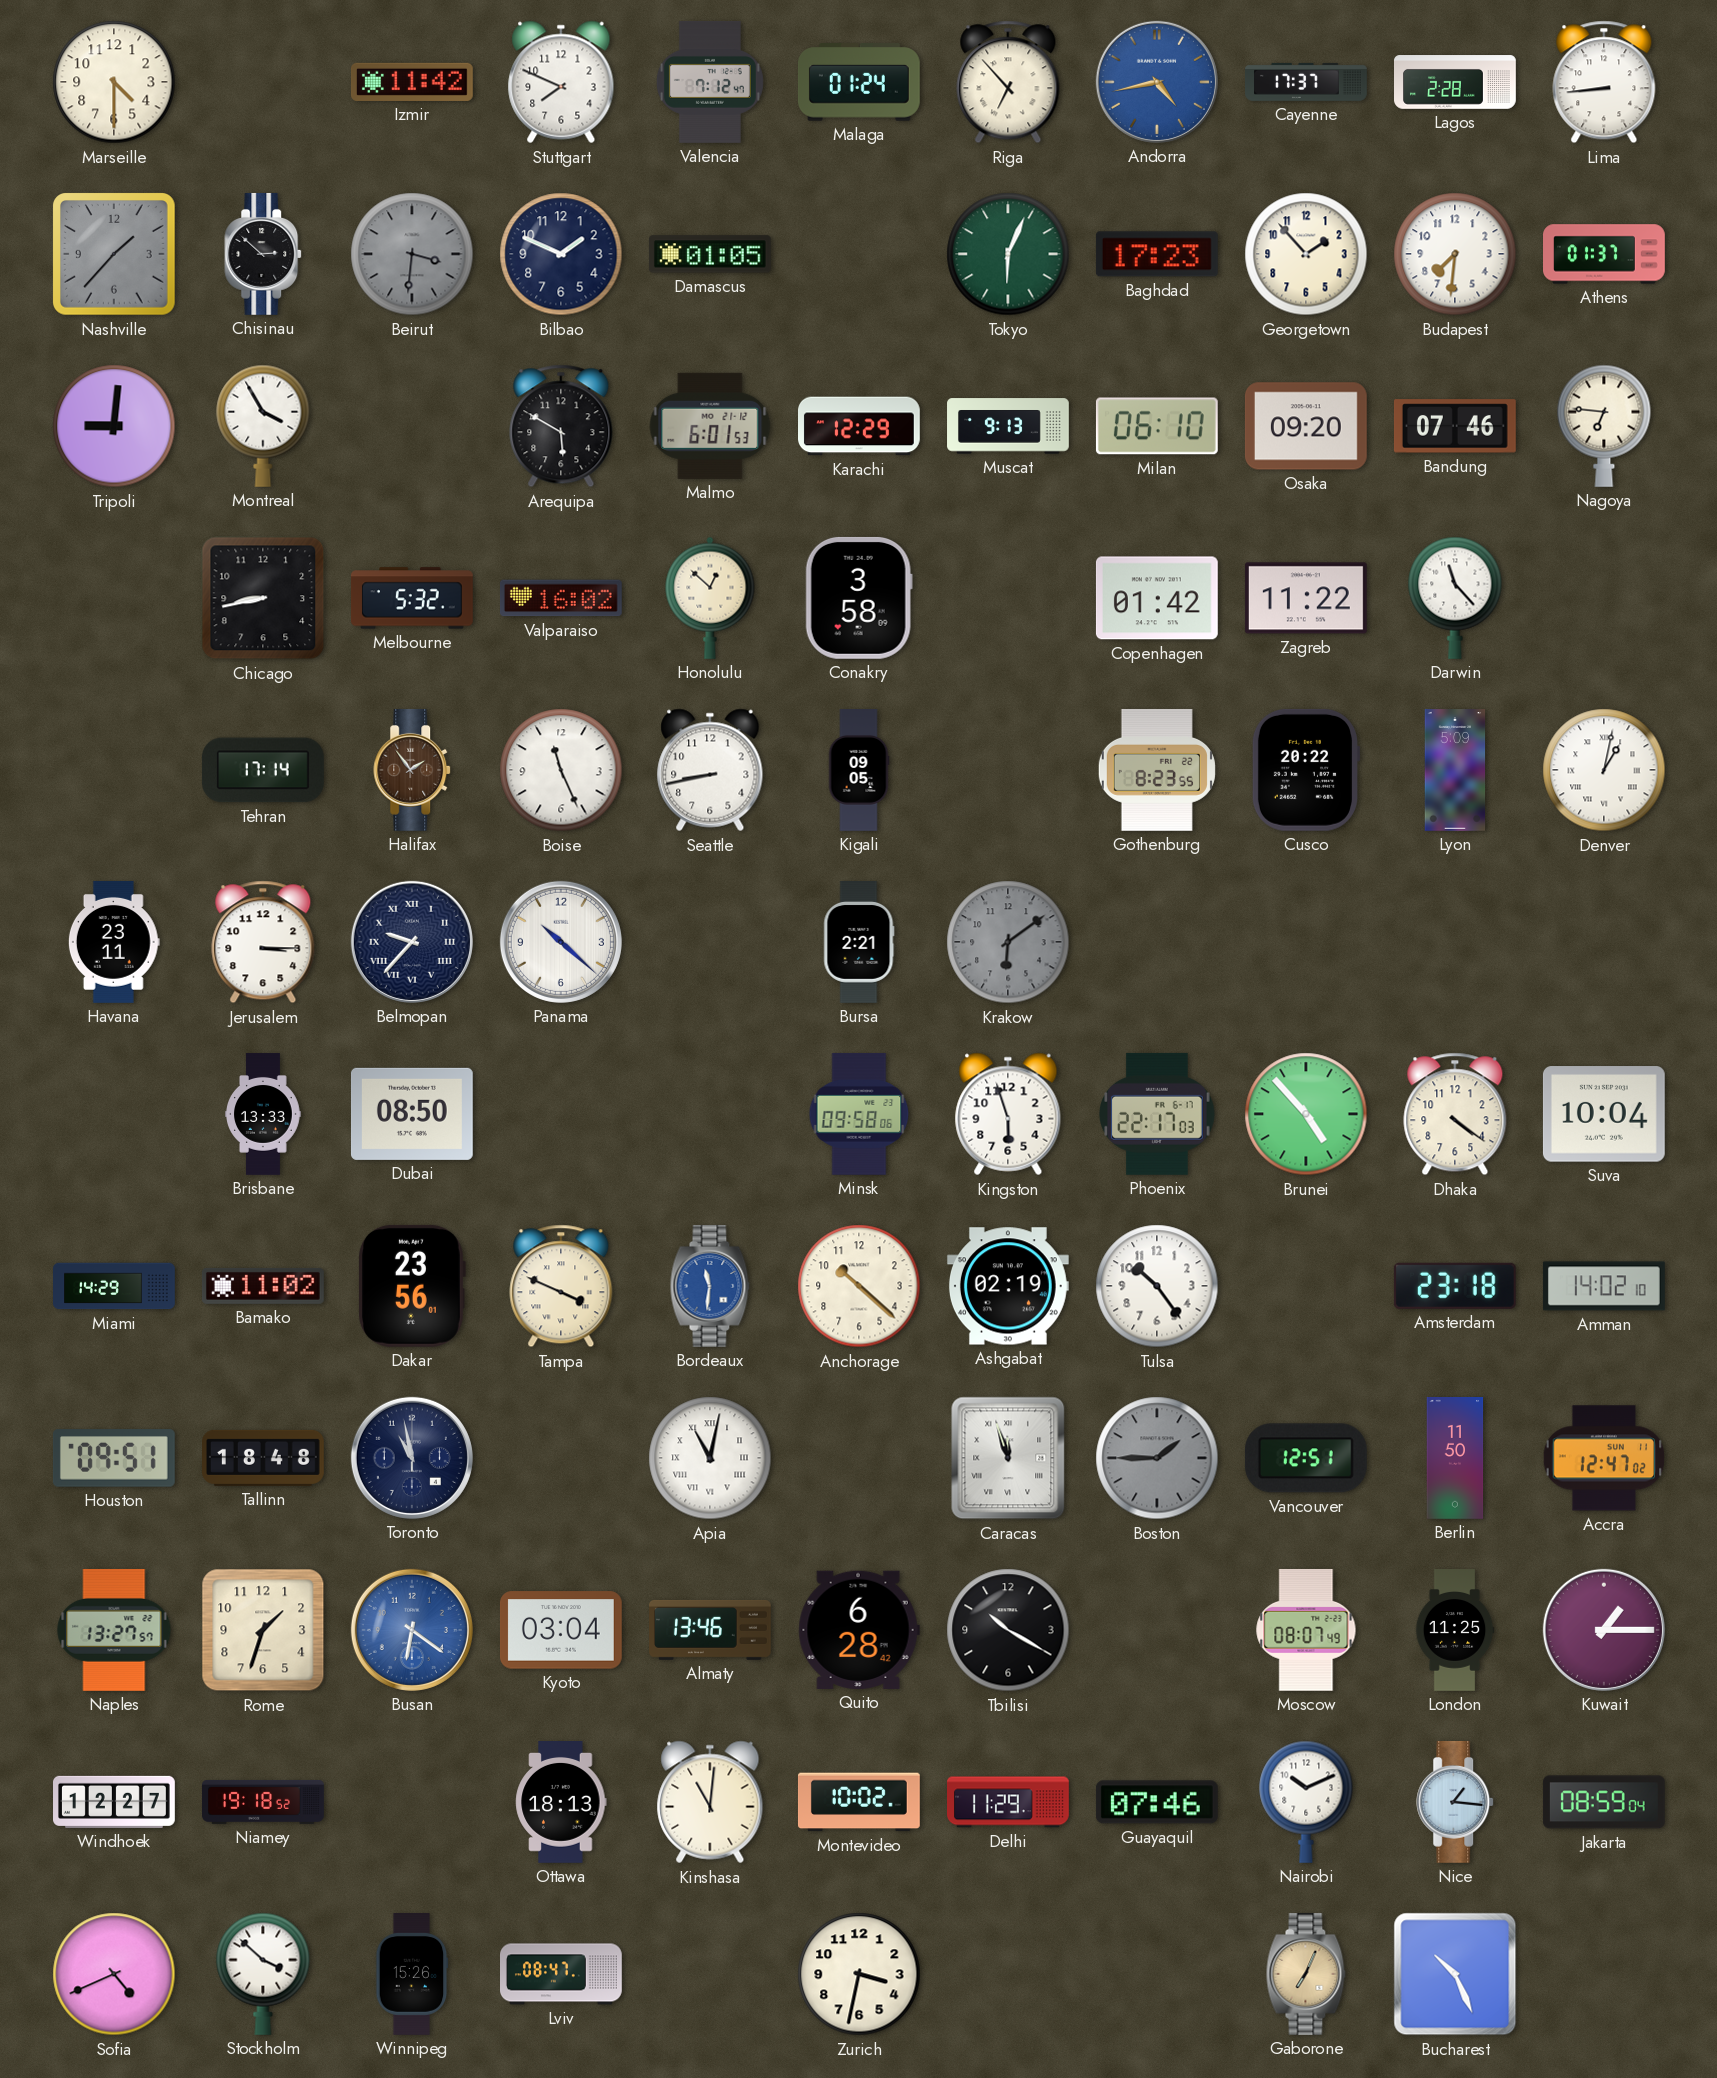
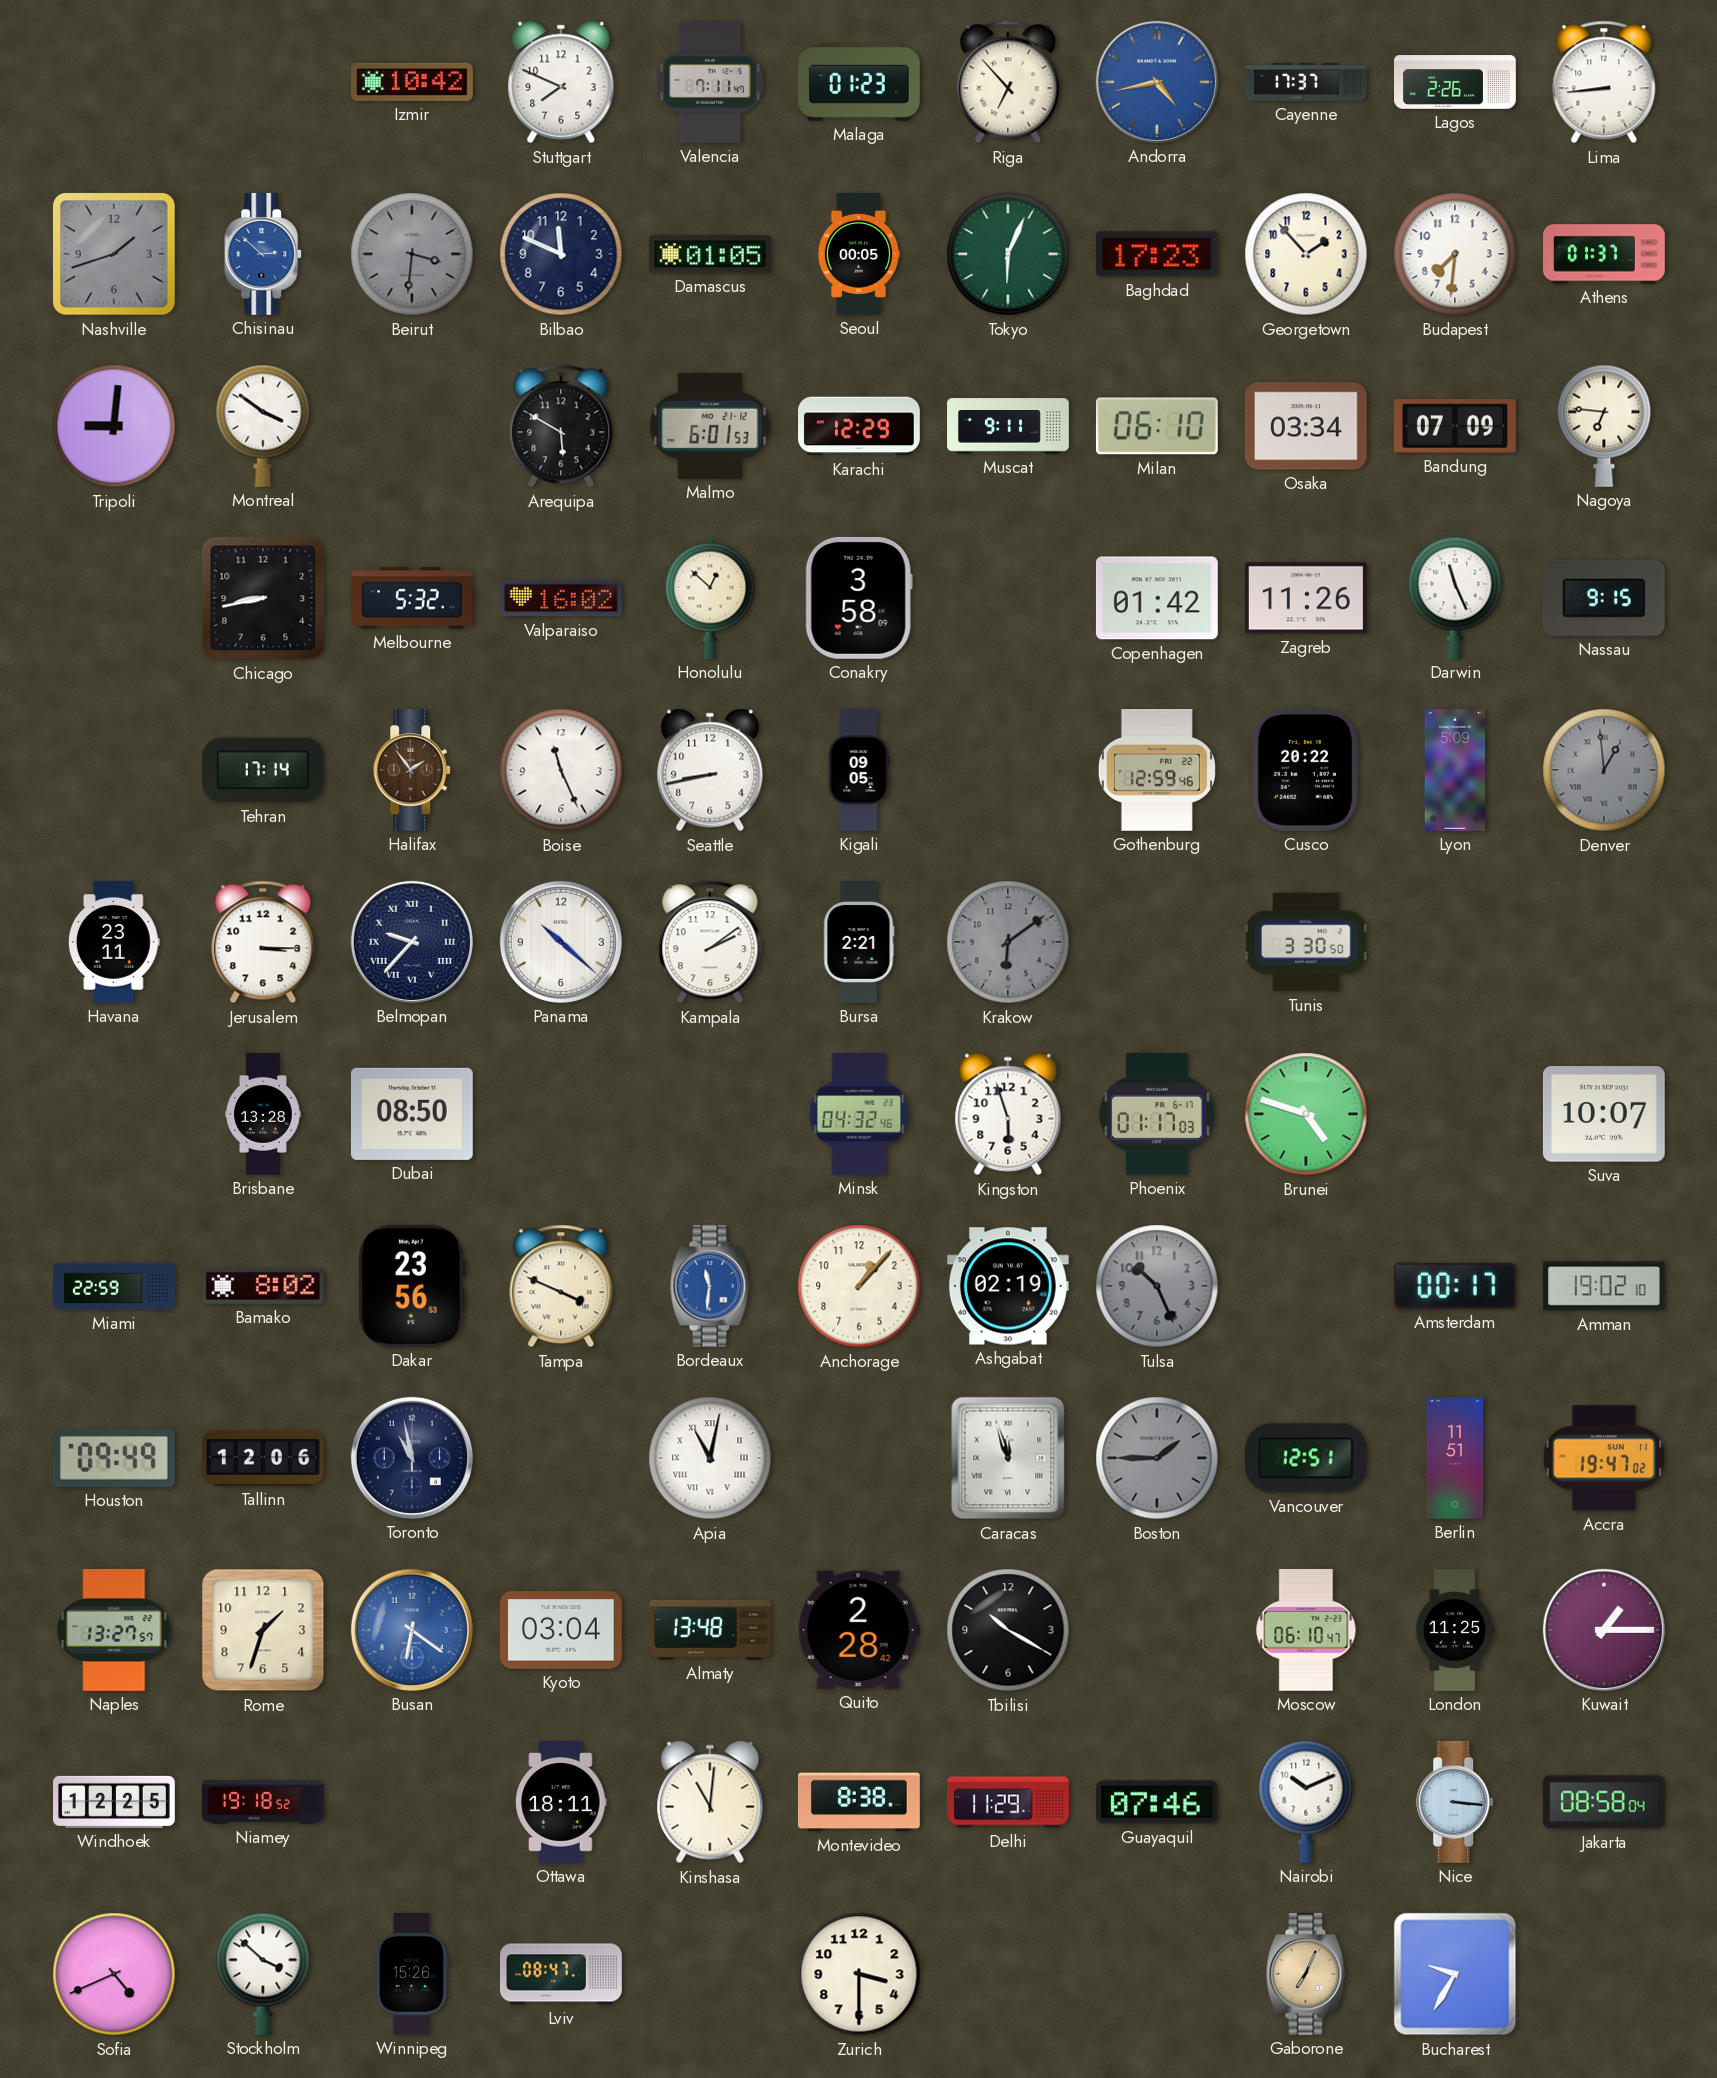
Marseille: 4:30 -> none (114, 82)
Izmir: 11:42 -> 10:42 (412, 82)
Valencia: 7:12 -> 7:11 (710, 83)
Malaga: 01:24 -> 01:23 (859, 82)
Lagos: 2:28 -> 2:26 (1455, 82)
Nashville: 1:37 -> 1:42 (115, 255)
Chisinau dial: black -> blue (264, 254)
Bilbao: 1:49 -> 11:49 (561, 254)
Seoul: none -> 00:05 (859, 255)
Montreal: 3:55 -> 3:51 (263, 426)
Muscat: 9:13 -> 9:11 (1008, 426)
Osaka: 09:20 -> 03:34 (1306, 426)
Bandung: 07:46 -> 07:09 (1455, 426)
Zagreb: 11:22 -> 11:26 (1306, 598)
Darwin: 11:23 -> 11:26 (1455, 598)
Nassau: none -> 9:15 (1604, 598)
Gothenburg: 8:23 -> 12:59 (1157, 770)
Denver: 1:02 -> 12:59 (1604, 770)
Denver dial: white -> grey (1604, 770)
Kampala: none -> 2:09 (710, 942)
Tunis: none -> 3:30 (1306, 942)
Brisbane: 13:33 -> 13:28 (263, 1114)
Minsk: 09:58 -> 04:32 (859, 1114)
Phoenix: 22:17 -> 01:17 (1158, 1114)
Brunei: 4:53 -> 4:48 (1306, 1114)
Dhaka: 4:21 -> none (1455, 1114)
Suva: 10:04 -> 10:07 (1604, 1114)
Miami: 14:29 -> 22:59 (115, 1286)
Bamako: 11:02 -> 8:02 (263, 1286)
Dakar: 23:56:01 -> 23:56:53 (412, 1286)
Anchorage: 10:22 -> 1:07 (859, 1286)
Tulsa: 10:24 -> 10:26 (1157, 1286)
Tulsa dial: white -> grey (1157, 1286)
Amsterdam: 23:18 -> 00:17 (1455, 1286)
Amman: 14:02 -> 19:02 (1604, 1286)
Houston: 09:51 -> 09:49 (114, 1458)
Tallinn: 18:48 -> 12:06 (264, 1458)
Berlin: 11:50 -> 11:51 (1455, 1459)
Accra: 12:47 -> 19:47 (1604, 1458)
Almaty: 13:46 -> 13:48 (711, 1630)
Quito: 6:28 -> 2:28 (859, 1630)
Moscow: 08:07 -> 06:10 (1306, 1630)
Windhoek: 12:27 -> 12:25 (115, 1802)
Ottawa: 18:13 -> 18:11 (561, 1803)
Montevideo: 10:02 -> 8:38 (859, 1802)
Nice: 1:16 -> 3:16 (1456, 1802)
Jakarta: 08:59 -> 08:58 (1604, 1802)
Zurich: 3:32 -> 3:30 (859, 1974)
Bucharest: 10:26 -> 9:35 (1455, 1974)
